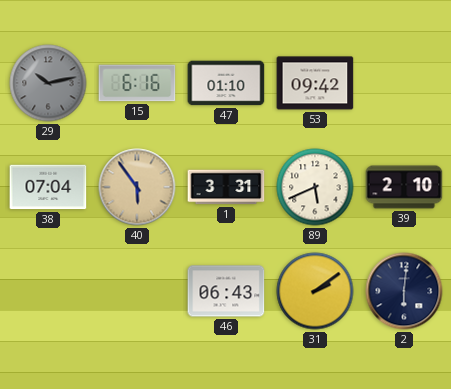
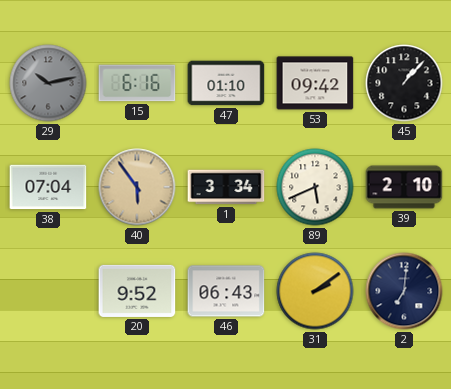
45: none -> 1:07 (404, 83)
1: 3:31 -> 3:34 (226, 187)
20: none -> 9:52 (137, 291)
2: 6:01 -> 7:01 (404, 291)
